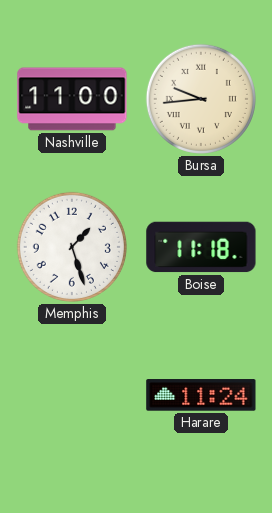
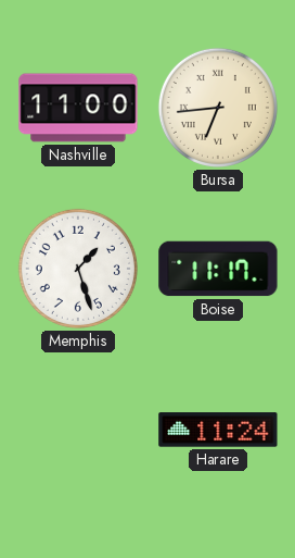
Bursa: 9:44 -> 6:44 (218, 108)
Boise: 11:18 -> 11:17 (218, 269)
